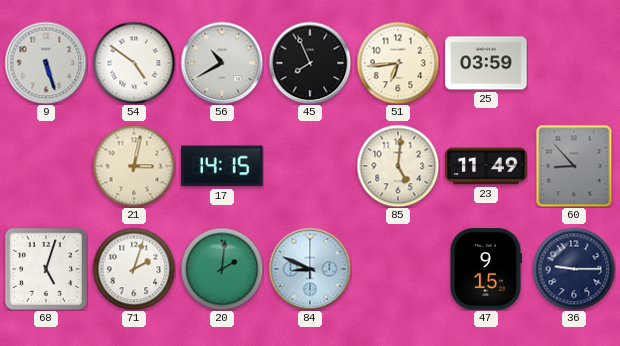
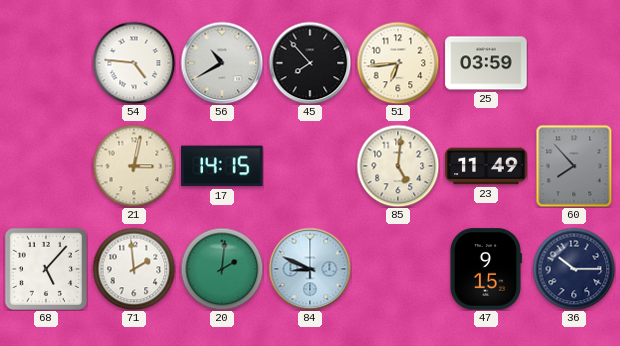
9: 5:27 -> none (46, 63)
54: 4:51 -> 4:46 (134, 63)
45: 7:56 -> 7:53 (310, 63)
60: 8:53 -> 7:53 (574, 166)
68: 5:03 -> 5:07 (45, 268)
71: 2:03 -> 1:59 (134, 269)
36: 9:15 -> 10:15 (574, 269)
